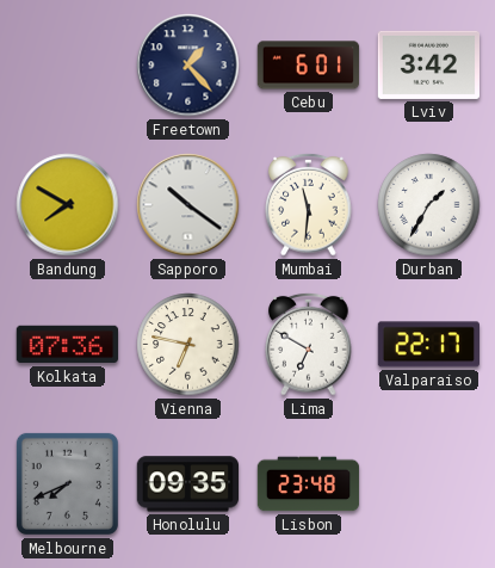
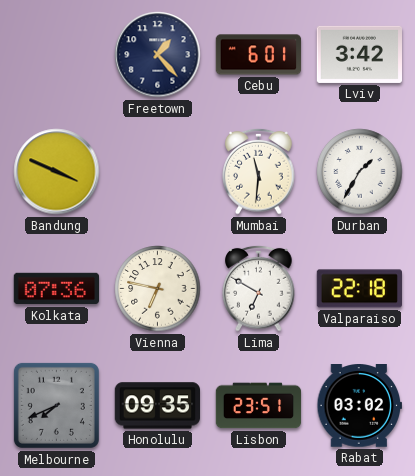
Bandung: 7:50 -> 3:49 (57, 172)
Sapporo: 10:21 -> none (188, 205)
Valparaiso: 22:17 -> 22:18 (359, 289)
Lisbon: 23:48 -> 23:51 (259, 406)
Rabat: none -> 03:02 (359, 406)
